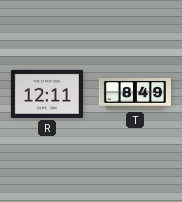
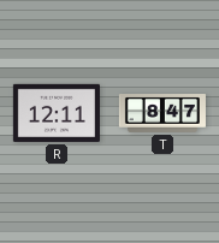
T: 8:49 -> 8:47 (162, 114)
